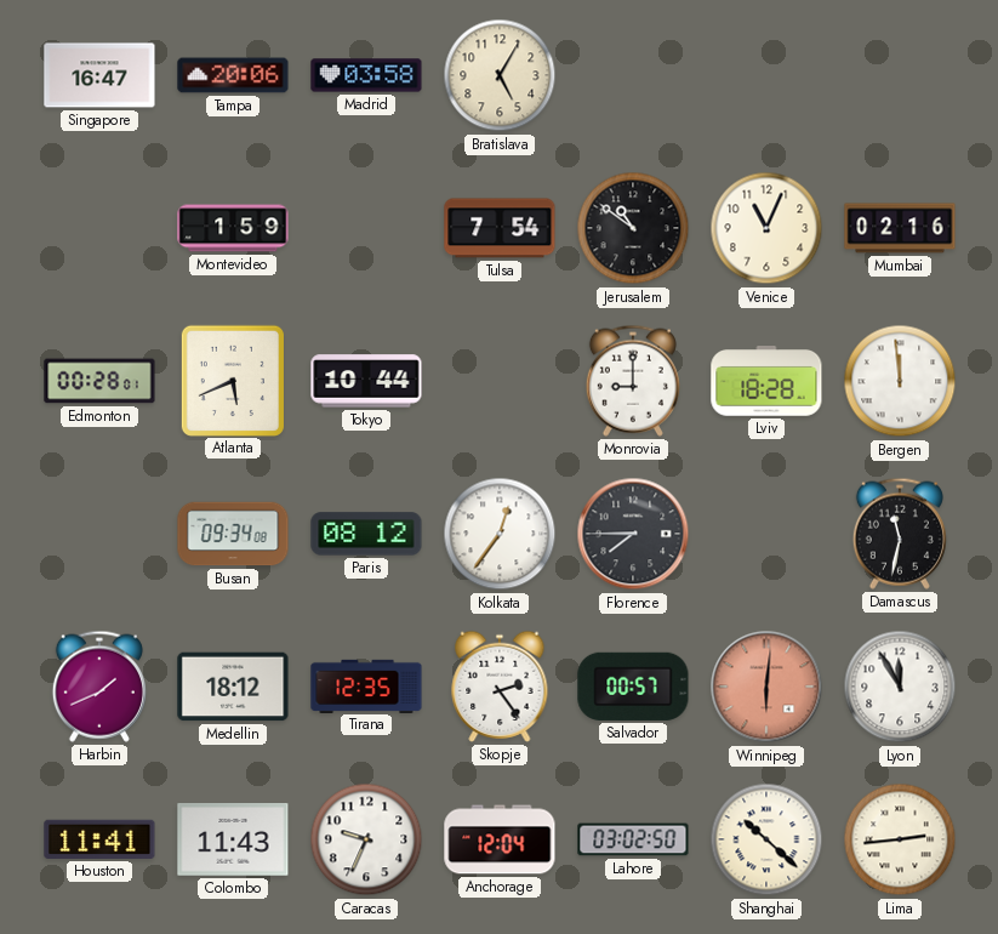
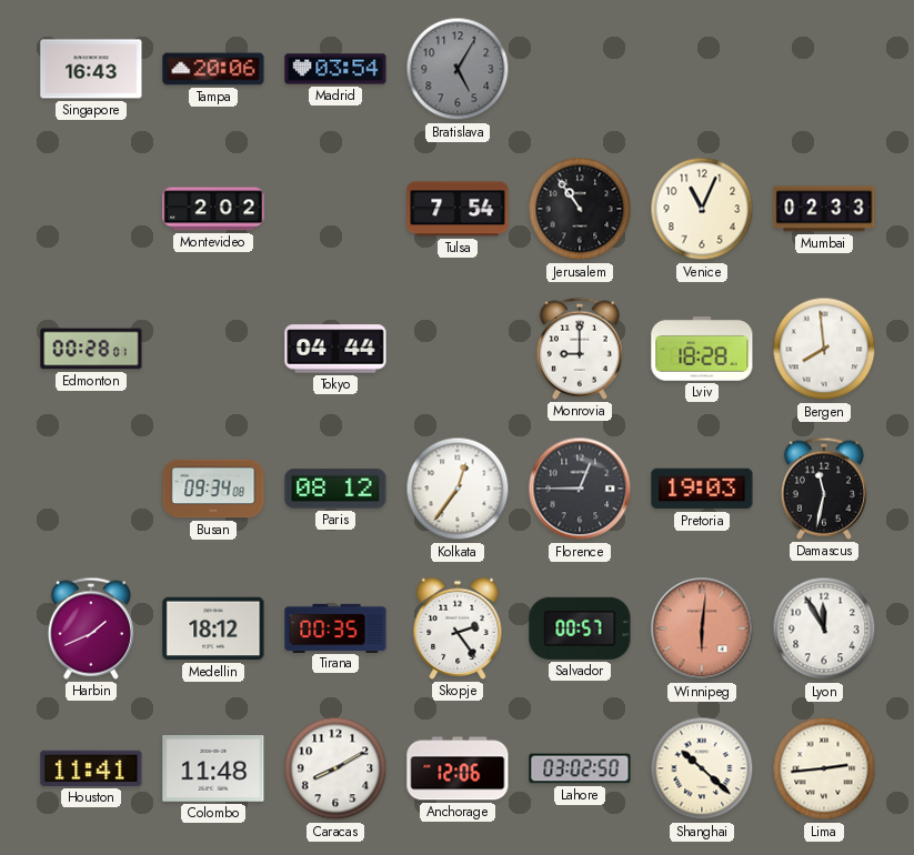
Singapore: 16:47 -> 16:43 (91, 69)
Madrid: 03:58 -> 03:54 (335, 69)
Bratislava dial: cream -> grey (458, 69)
Montevideo: 1:59 -> 2:02 (213, 209)
Jerusalem: 10:51 -> 10:54 (580, 209)
Mumbai: 02:16 -> 02:33 (824, 209)
Atlanta: 5:41 -> none (233, 380)
Tokyo: 10:44 -> 04:44 (335, 349)
Bergen: 11:59 -> 7:59 (824, 349)
Florence: 7:45 -> 12:45 (580, 489)
Pretoria: none -> 19:03 (702, 489)
Tirana: 12:35 -> 00:35 (335, 627)
Colombo: 11:43 -> 11:48 (213, 768)
Caracas: 9:34 -> 8:10 (335, 768)
Anchorage: 12:04 -> 12:06 (458, 768)
